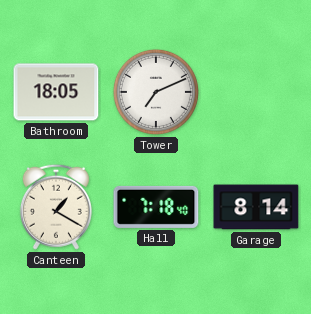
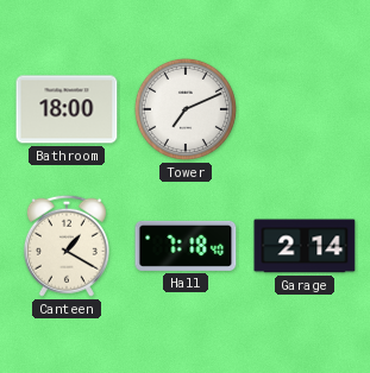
Bathroom: 18:05 -> 18:00 (67, 109)
Garage: 8:14 -> 2:14 (305, 246)
